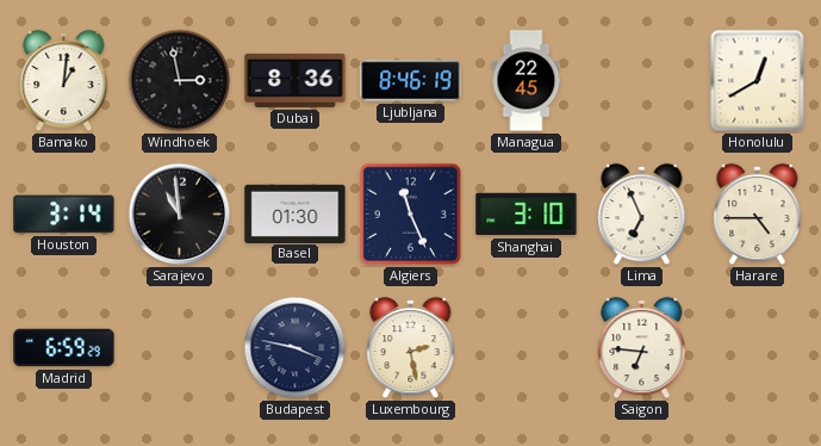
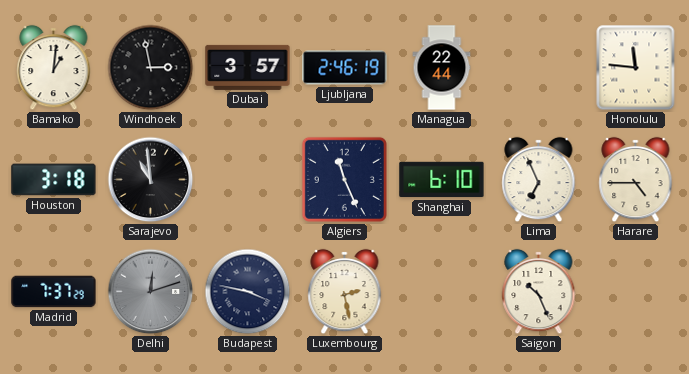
Dubai: 8:36 -> 3:57 (248, 67)
Ljubljana: 8:46 -> 2:46 (345, 68)
Managua: 22:45 -> 22:44 (442, 68)
Honolulu: 12:40 -> 11:46 (636, 68)
Houston: 3:14 -> 3:18 (54, 180)
Basel: 01:30 -> none (296, 213)
Shanghai: 3:10 -> 6:10 (442, 180)
Madrid: 6:59 -> 7:37 (54, 292)
Delhi: none -> 12:12 (151, 292)
Saigon: 6:46 -> 10:26 (539, 292)
